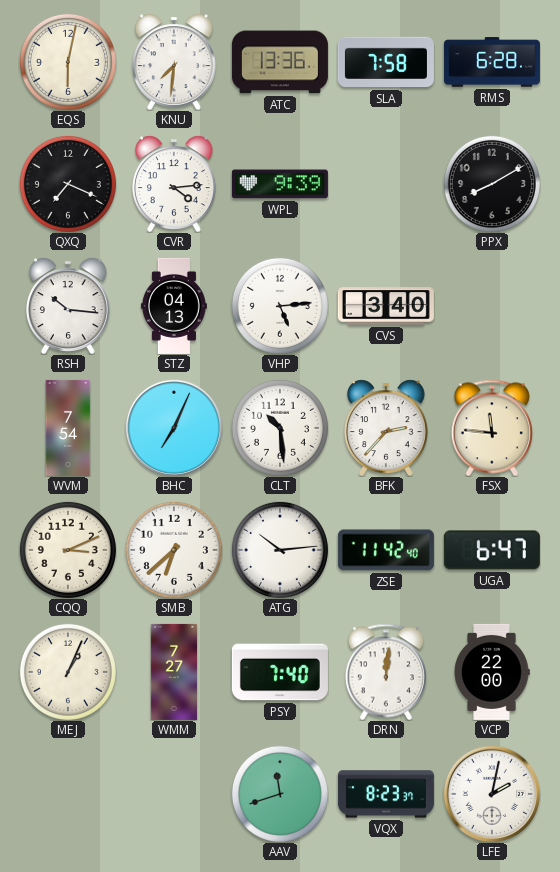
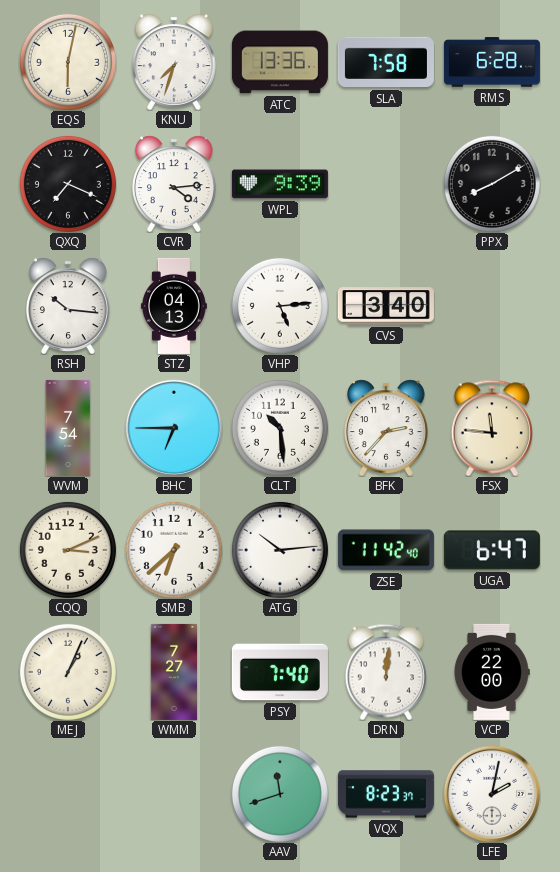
KNU: 7:31 -> 7:33 (174, 62)
BHC: 7:04 -> 6:45 (174, 428)
